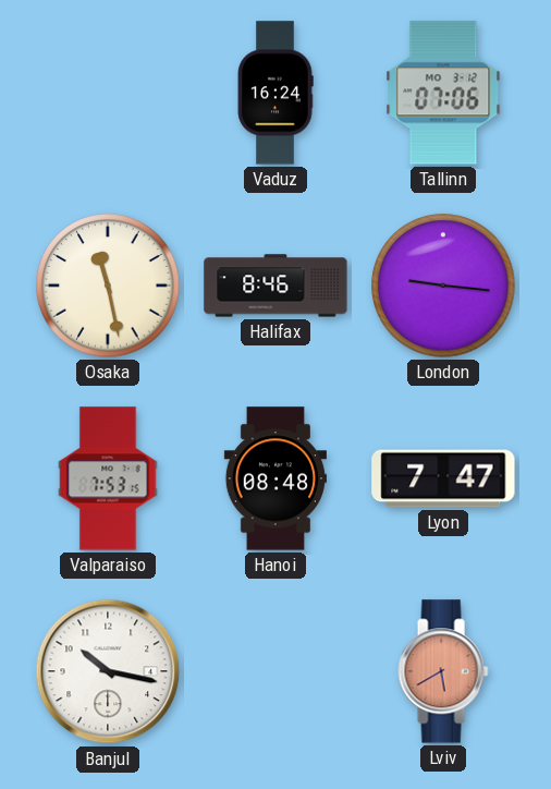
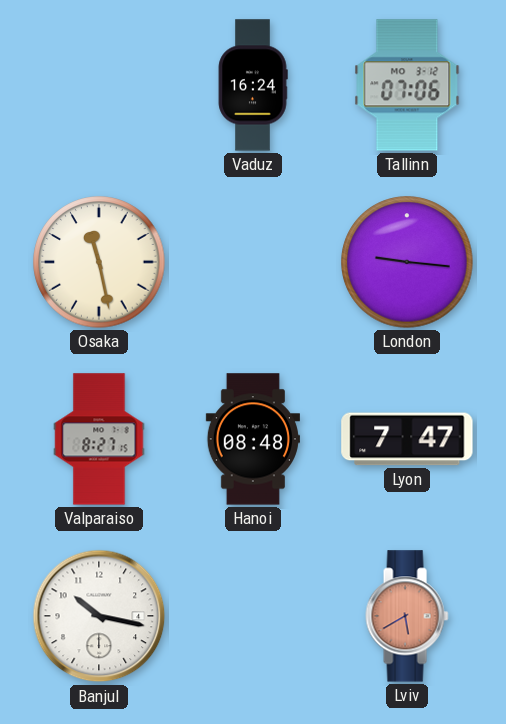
Halifax: 8:46 -> none (275, 286)
Valparaiso: 7:53 -> 8:27 (99, 439)
